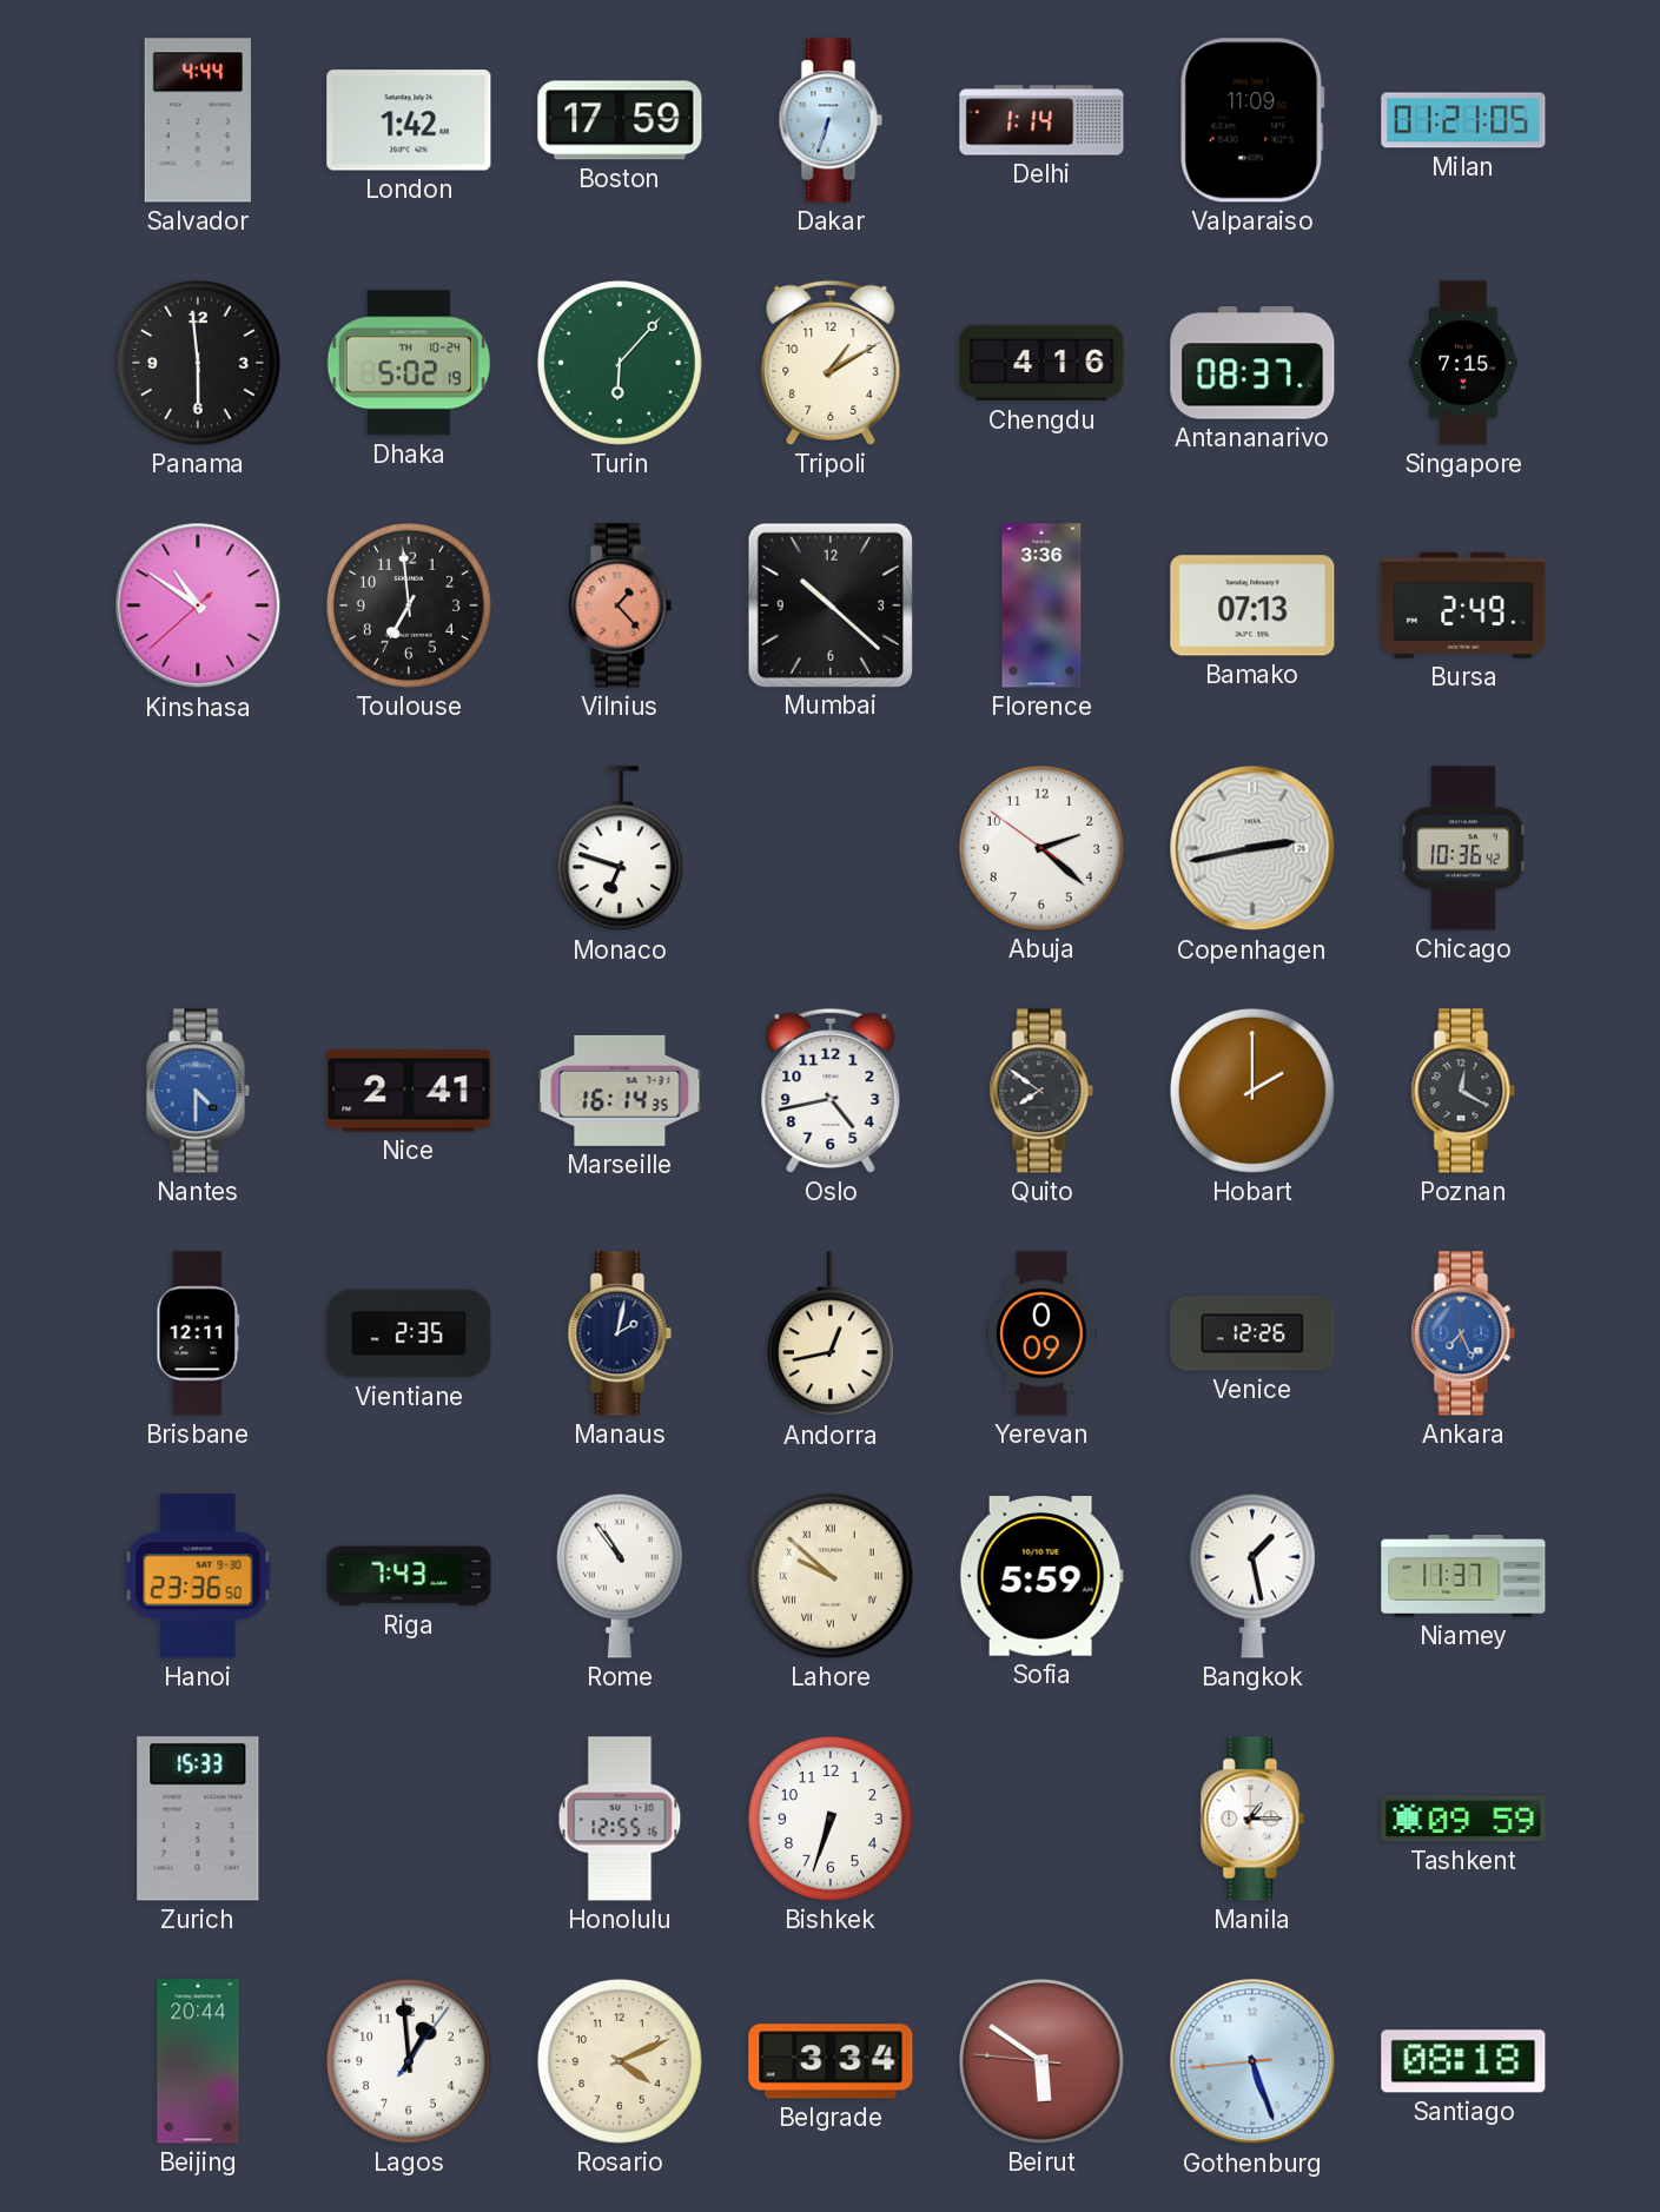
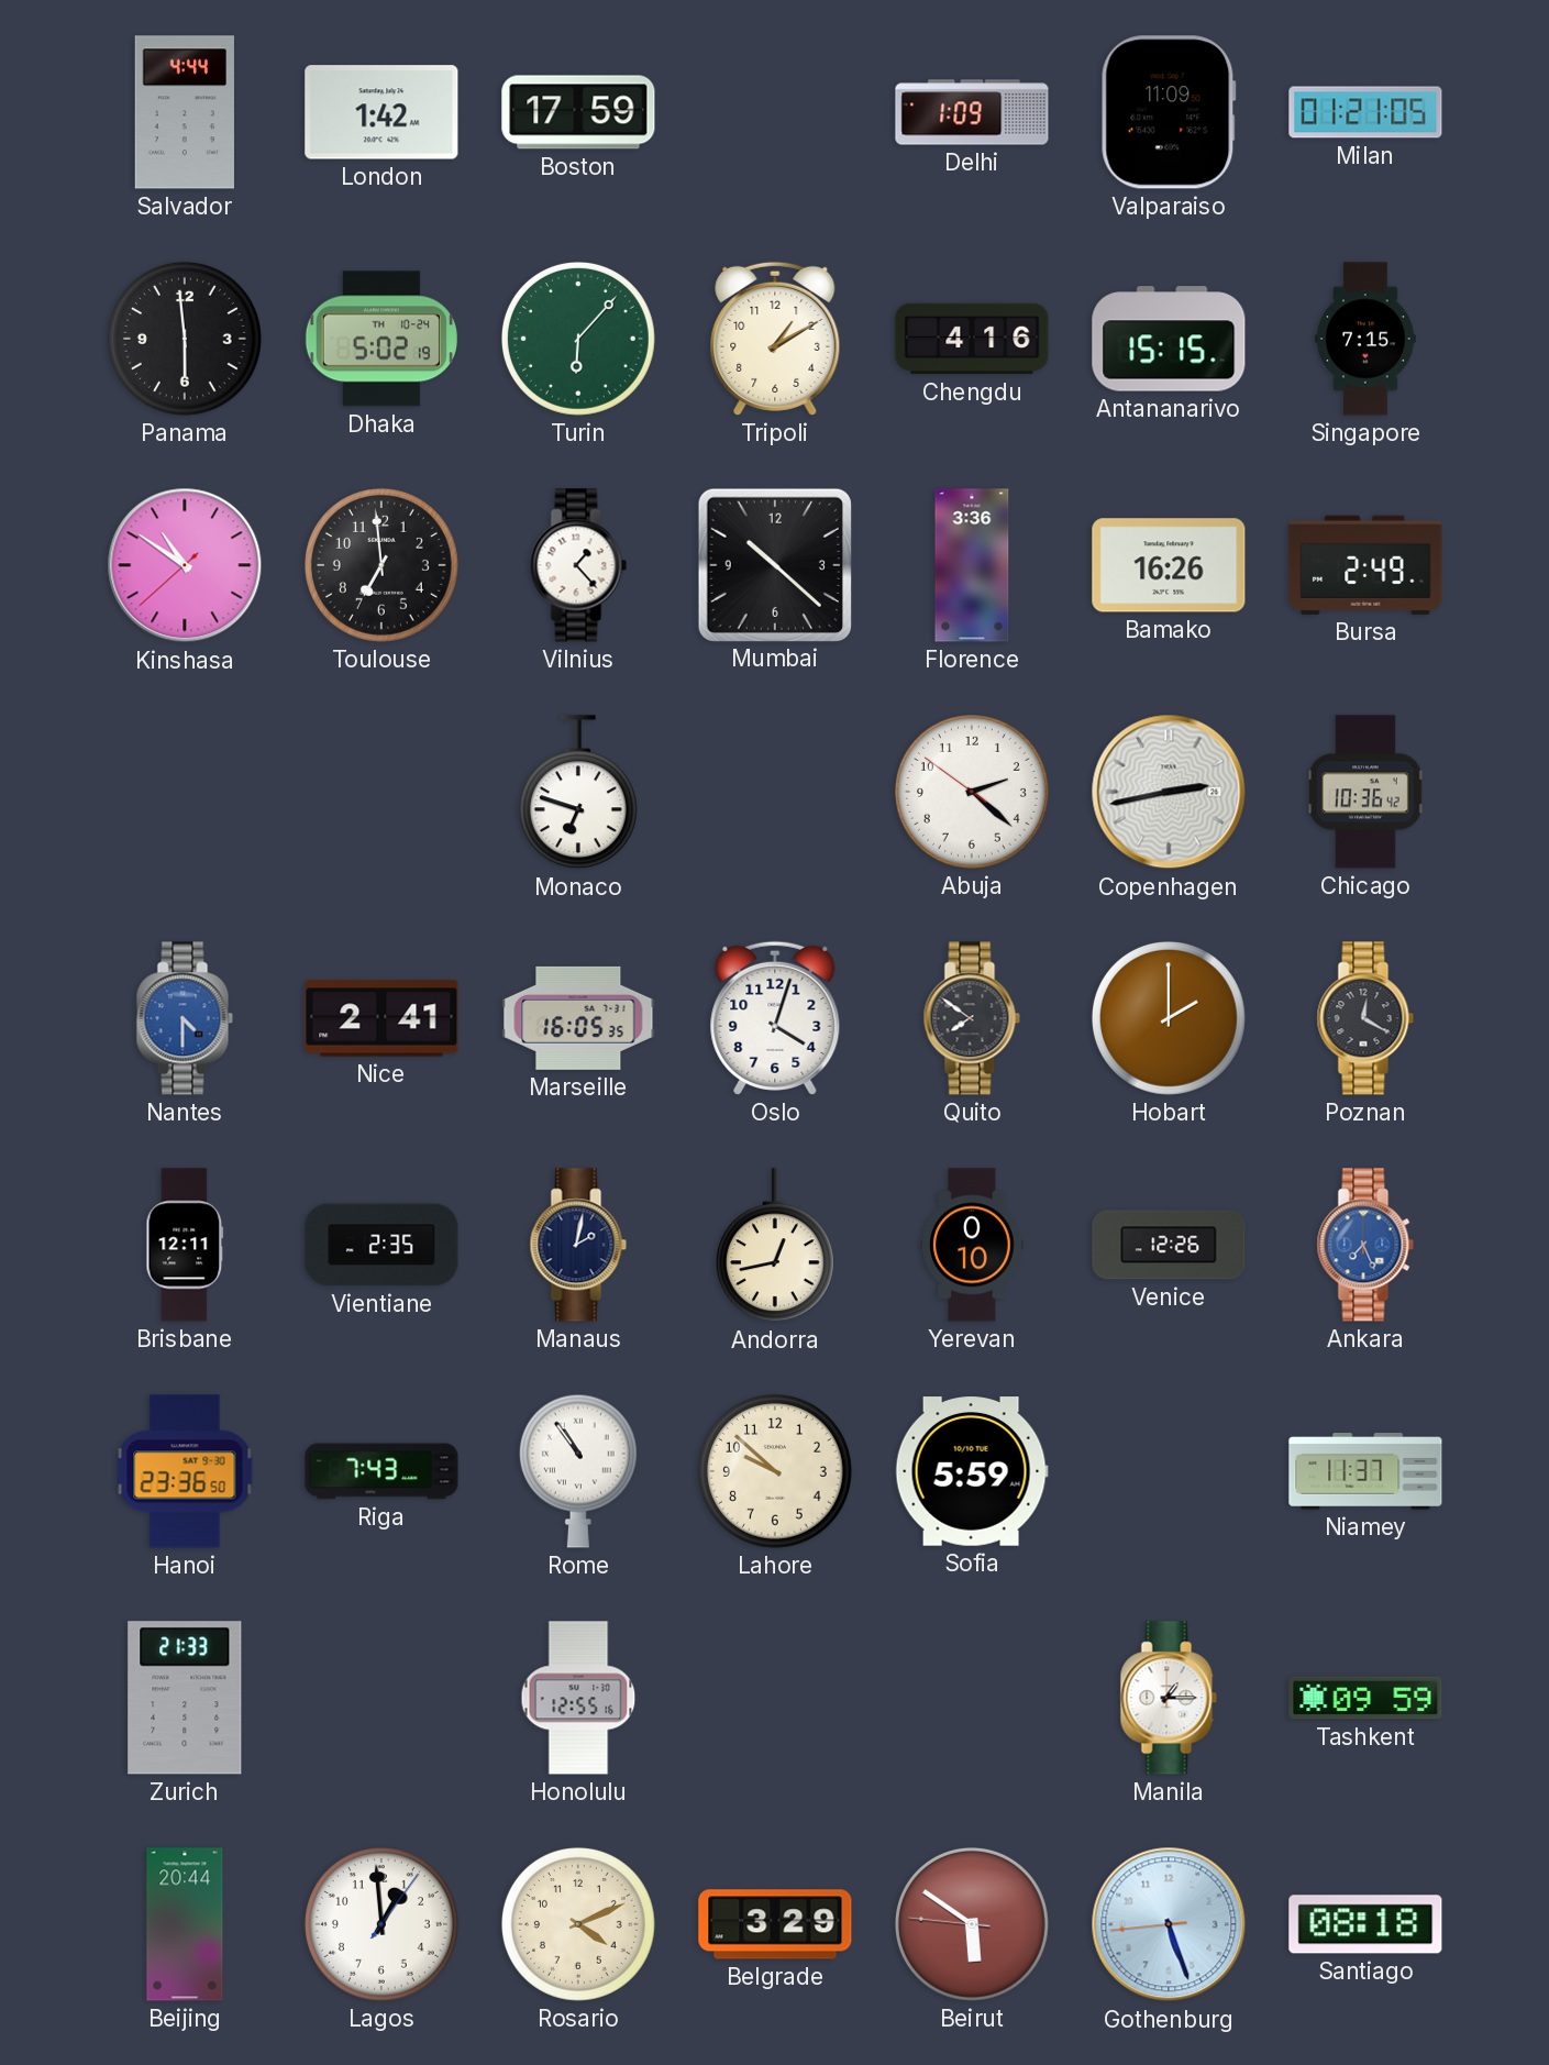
Dakar: 6:33 -> none (831, 120)
Delhi: 1:14 -> 1:09 (972, 112)
Antananarivo: 08:37 -> 15:15 (1169, 339)
Vilnius dial: salmon -> white (578, 565)
Bamako: 07:13 -> 16:26 (1169, 565)
Marseille: 16:14 -> 16:05 (578, 1018)
Oslo: 4:43 -> 4:03 (775, 1018)
Yerevan: 0:09 -> 0:10 (972, 1245)
Lahore numerals: Roman -> Arabic (775, 1471)
Bangkok: 1:28 -> none (1252, 1576)
Zurich: 15:33 -> 21:33 (185, 1698)
Bishkek: 6:33 -> none (831, 1819)
Belgrade: 3:34 -> 3:29 (775, 1924)
